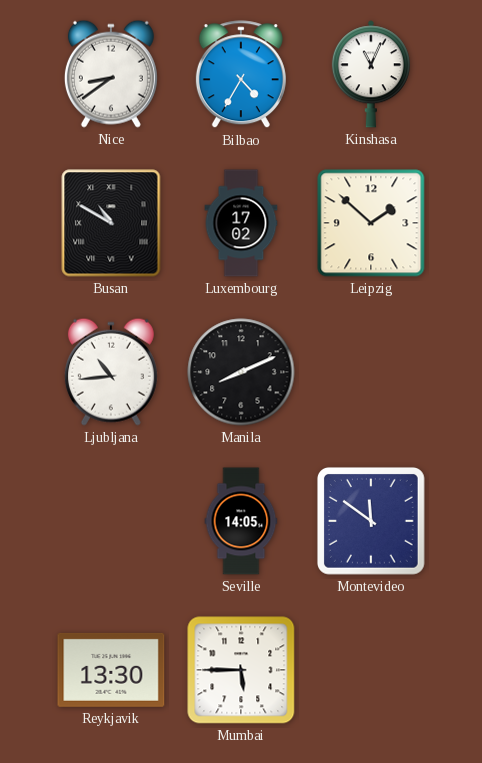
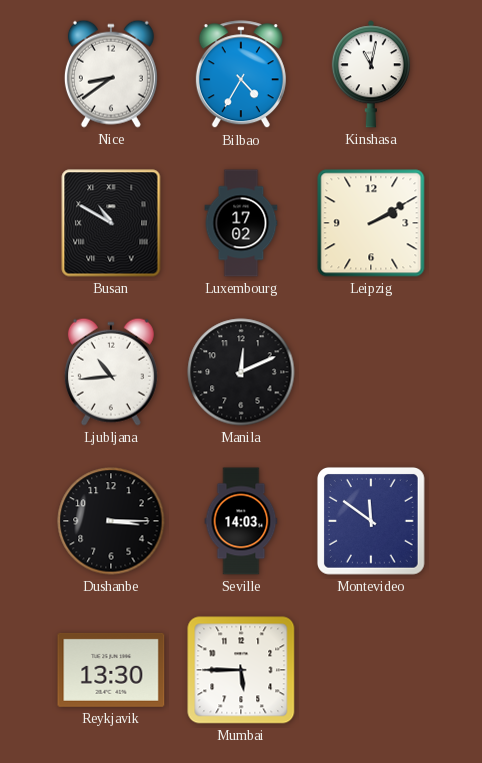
Kinshasa: 11:04 -> 11:02 (371, 74)
Leipzig: 1:52 -> 2:10 (371, 223)
Manila: 8:11 -> 12:11 (241, 372)
Dushanbe: none -> 3:15 (111, 521)
Seville: 14:05 -> 14:03 (241, 521)
